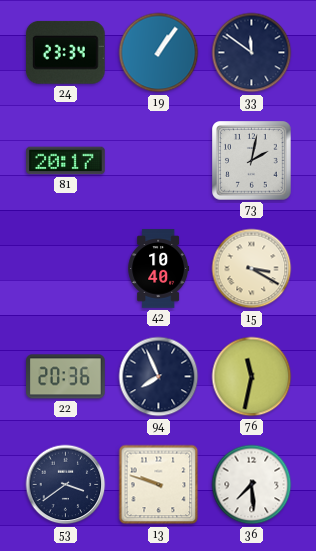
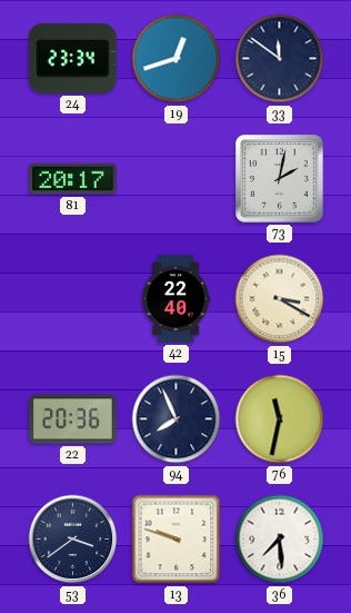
19: 1:06 -> 12:42 (177, 59)
42: 10:40 -> 22:40 (177, 299)
